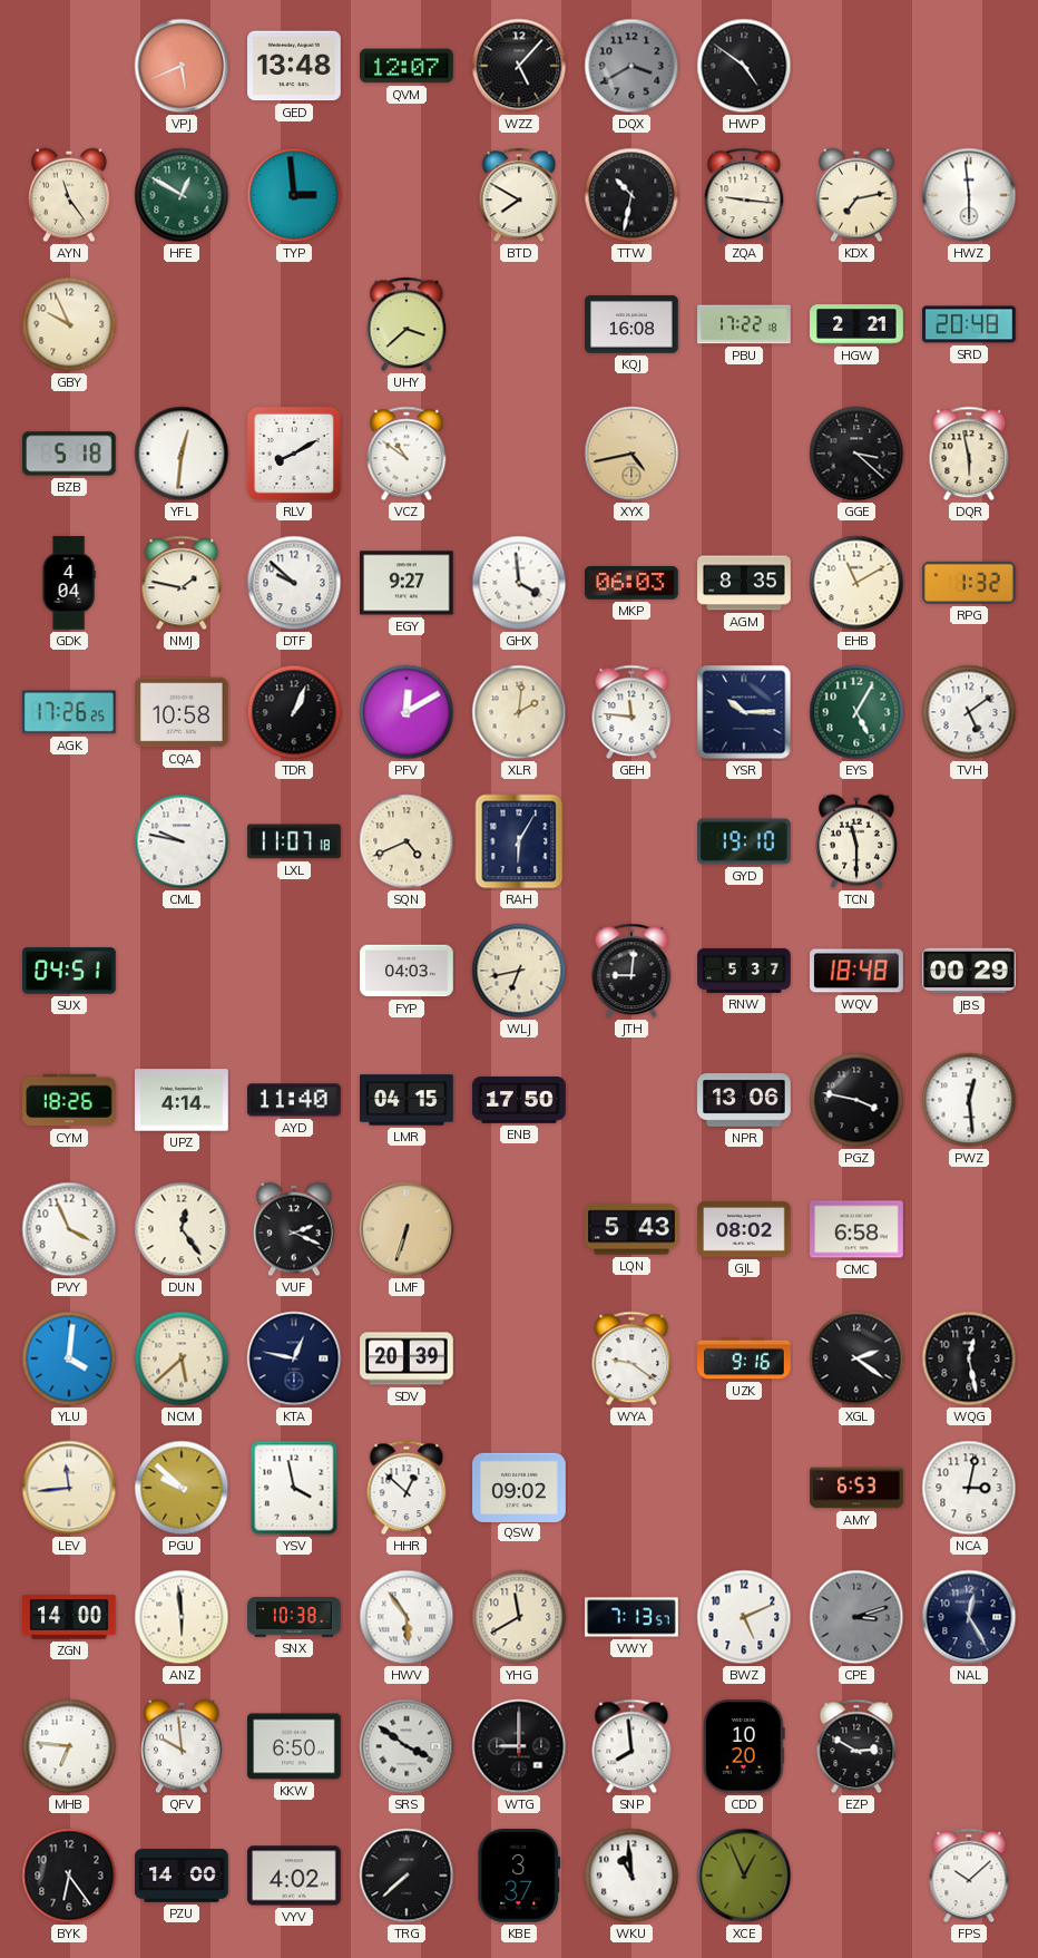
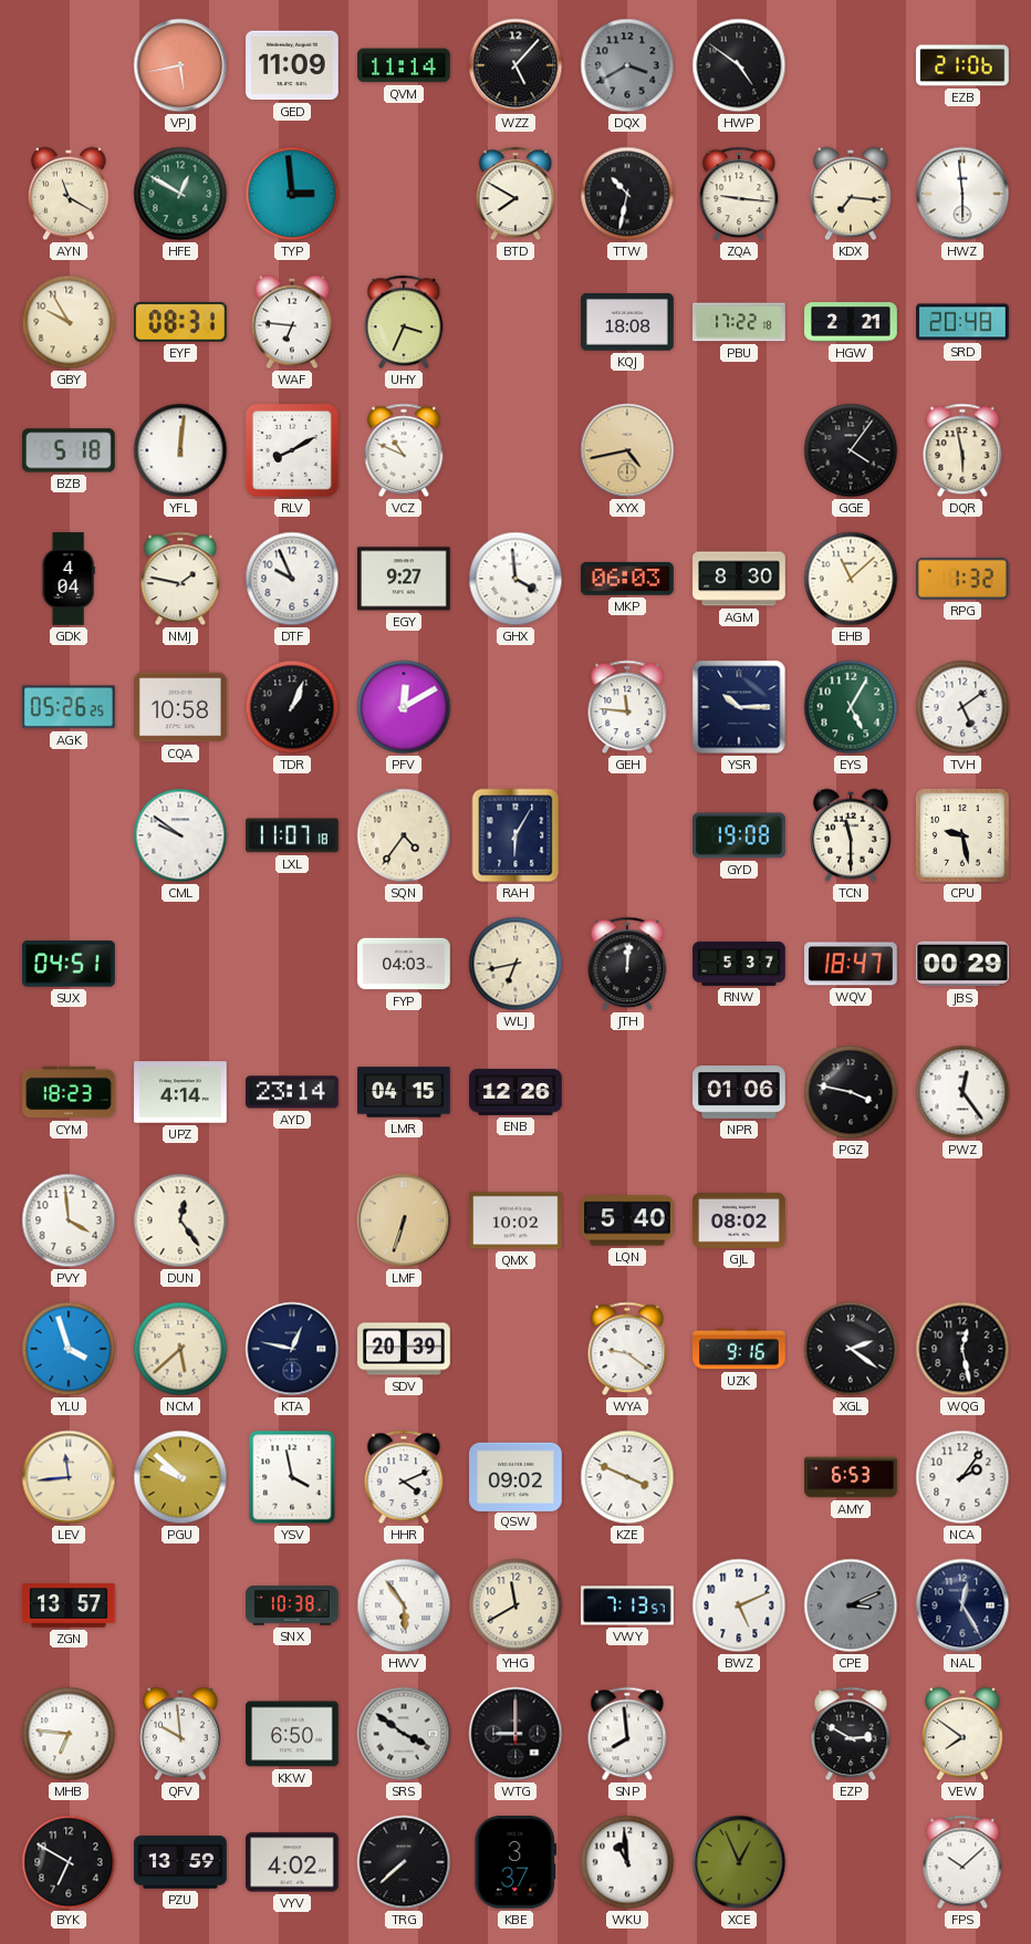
VPJ: 5:41 -> 5:43 (180, 65)
GED: 13:48 -> 11:09 (292, 65)
QVM: 12:07 -> 11:14 (404, 65)
EZB: none -> 21:06 (962, 65)
AYN: 11:24 -> 11:20 (70, 194)
KDX: 7:13 -> 7:16 (852, 194)
GBY: 9:56 -> 9:55 (69, 322)
EYF: none -> 08:31 (181, 322)
WAF: none -> 6:46 (293, 322)
UHY: 3:38 -> 3:34 (404, 322)
KQJ: 16:08 -> 18:08 (627, 322)
YFL: 12:31 -> 12:01 (180, 450)
VCZ: 10:51 -> 10:49 (404, 450)
GGE: 3:22 -> 4:06 (851, 450)
DTF: 9:52 -> 9:56 (292, 579)
AGM: 8:35 -> 8:30 (739, 579)
EHB: 11:10 -> 11:08 (851, 579)
AGK: 17:26 -> 05:26 (70, 707)
XLR: 2:01 -> none (519, 712)
CML: 9:47 -> 9:51 (180, 835)
SQN: 4:41 -> 4:36 (404, 835)
GYD: 19:10 -> 19:08 (739, 835)
CPU: none -> 9:28 (962, 835)
JTH: 9:01 -> 12:01 (627, 964)
WQV: 18:48 -> 18:47 (851, 964)
CYM: 18:26 -> 18:23 (69, 1092)
AYD: 11:40 -> 23:14 (293, 1092)
ENB: 17:50 -> 12:26 (515, 1092)
NPR: 13:06 -> 01:06 (739, 1092)
PWZ: 12:29 -> 12:24 (962, 1092)
PVY: 3:56 -> 3:59 (69, 1220)
VUF: 2:19 -> none (295, 1229)
QMX: none -> 10:02 (515, 1220)
LQN: 5:43 -> 5:40 (627, 1220)
CMC: 6:58 -> none (856, 1229)
YLU: 4:01 -> 3:57 (69, 1349)
HHR: 12:52 -> 4:11 (404, 1477)
KZE: none -> 3:49 (627, 1477)
NCA: 3:02 -> 2:06 (962, 1477)
ZGN: 14:00 -> 13:57 (69, 1605)
ANZ: 5:59 -> none (182, 1617)
CPE: 3:12 -> 3:11 (851, 1605)
CDD: 10:20 -> none (745, 1746)
VEW: none -> 7:51 (964, 1734)
BYK: 6:24 -> 6:50 (69, 1862)
PZU: 14:00 -> 13:59 (180, 1862)
